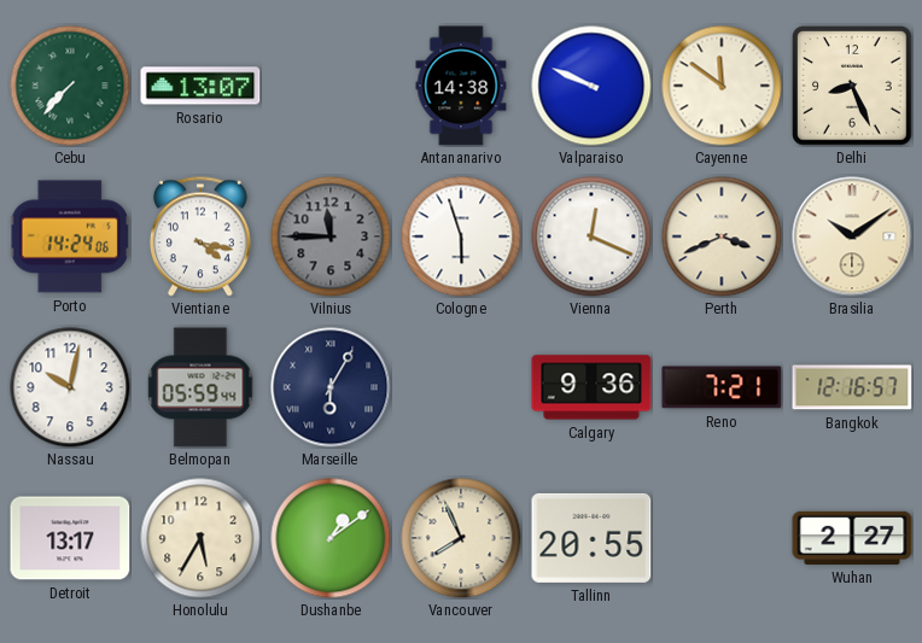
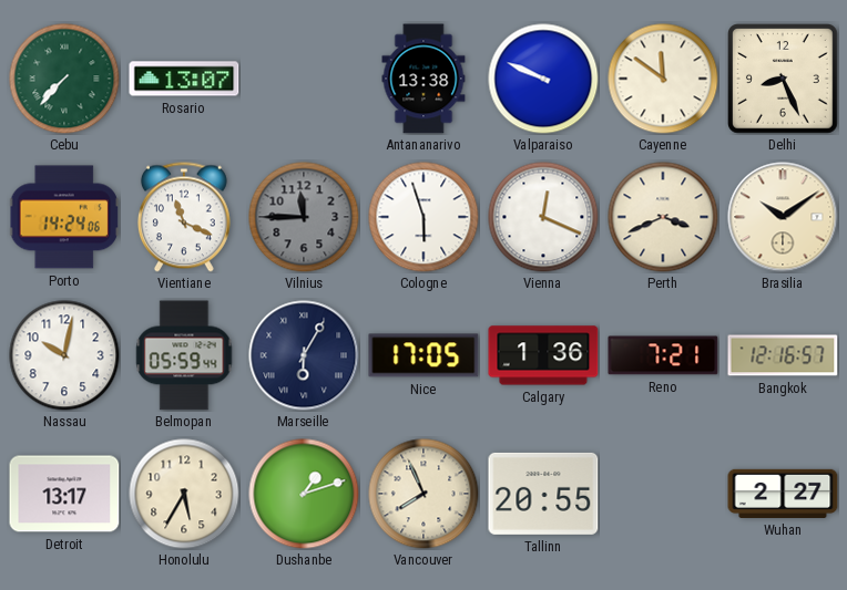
Antananarivo: 14:38 -> 13:38 (423, 79)
Vientiane: 4:17 -> 11:19 (184, 217)
Nice: none -> 17:05 (423, 355)
Calgary: 9:36 -> 1:36 (543, 355)
Dushanbe: 1:09 -> 1:12 (304, 494)
